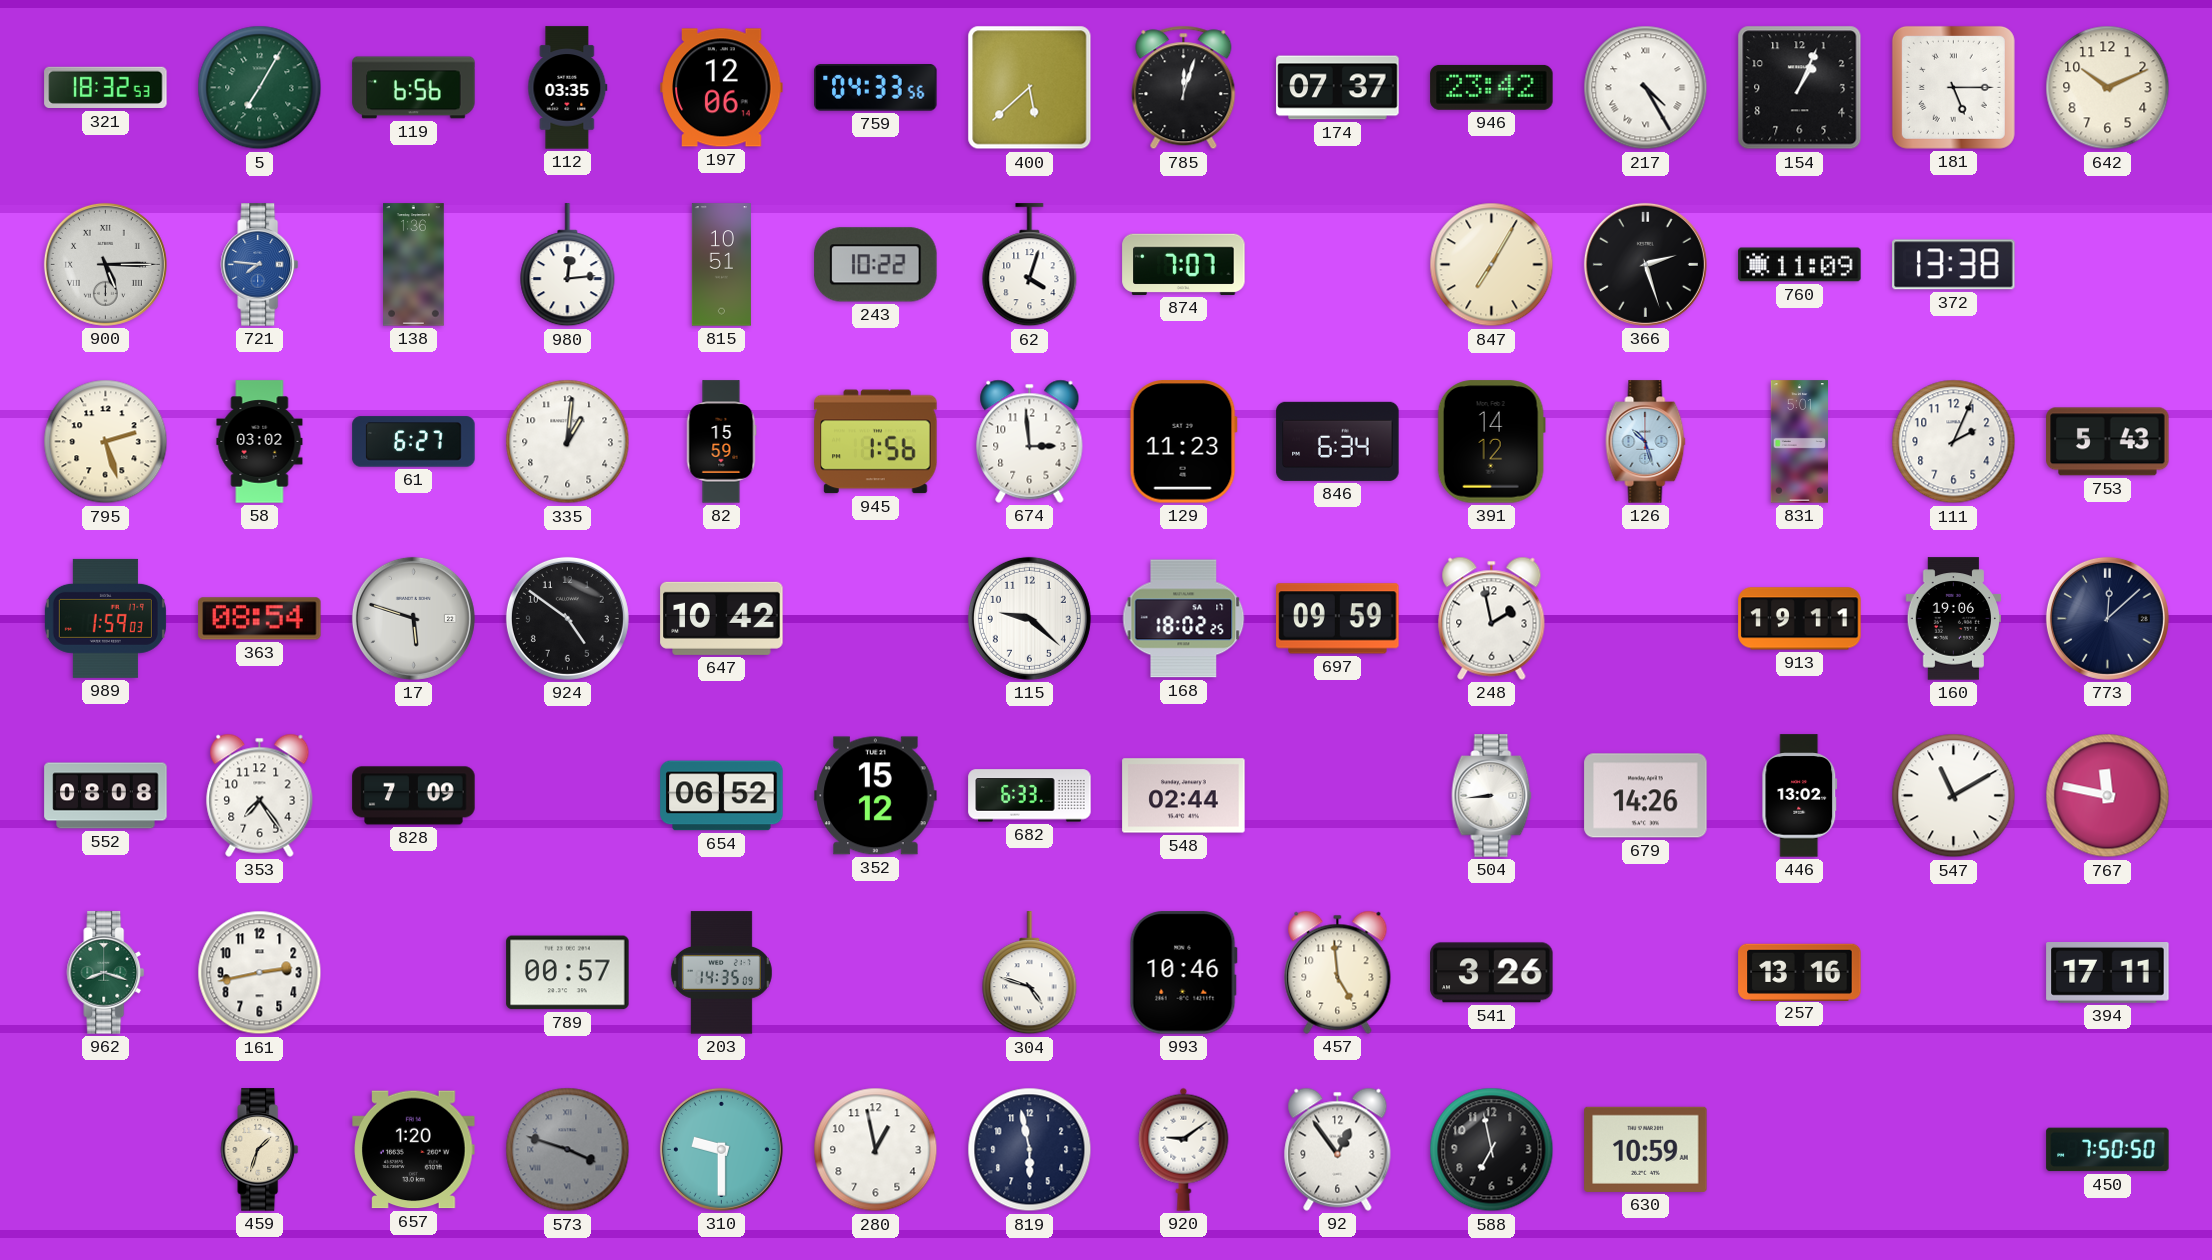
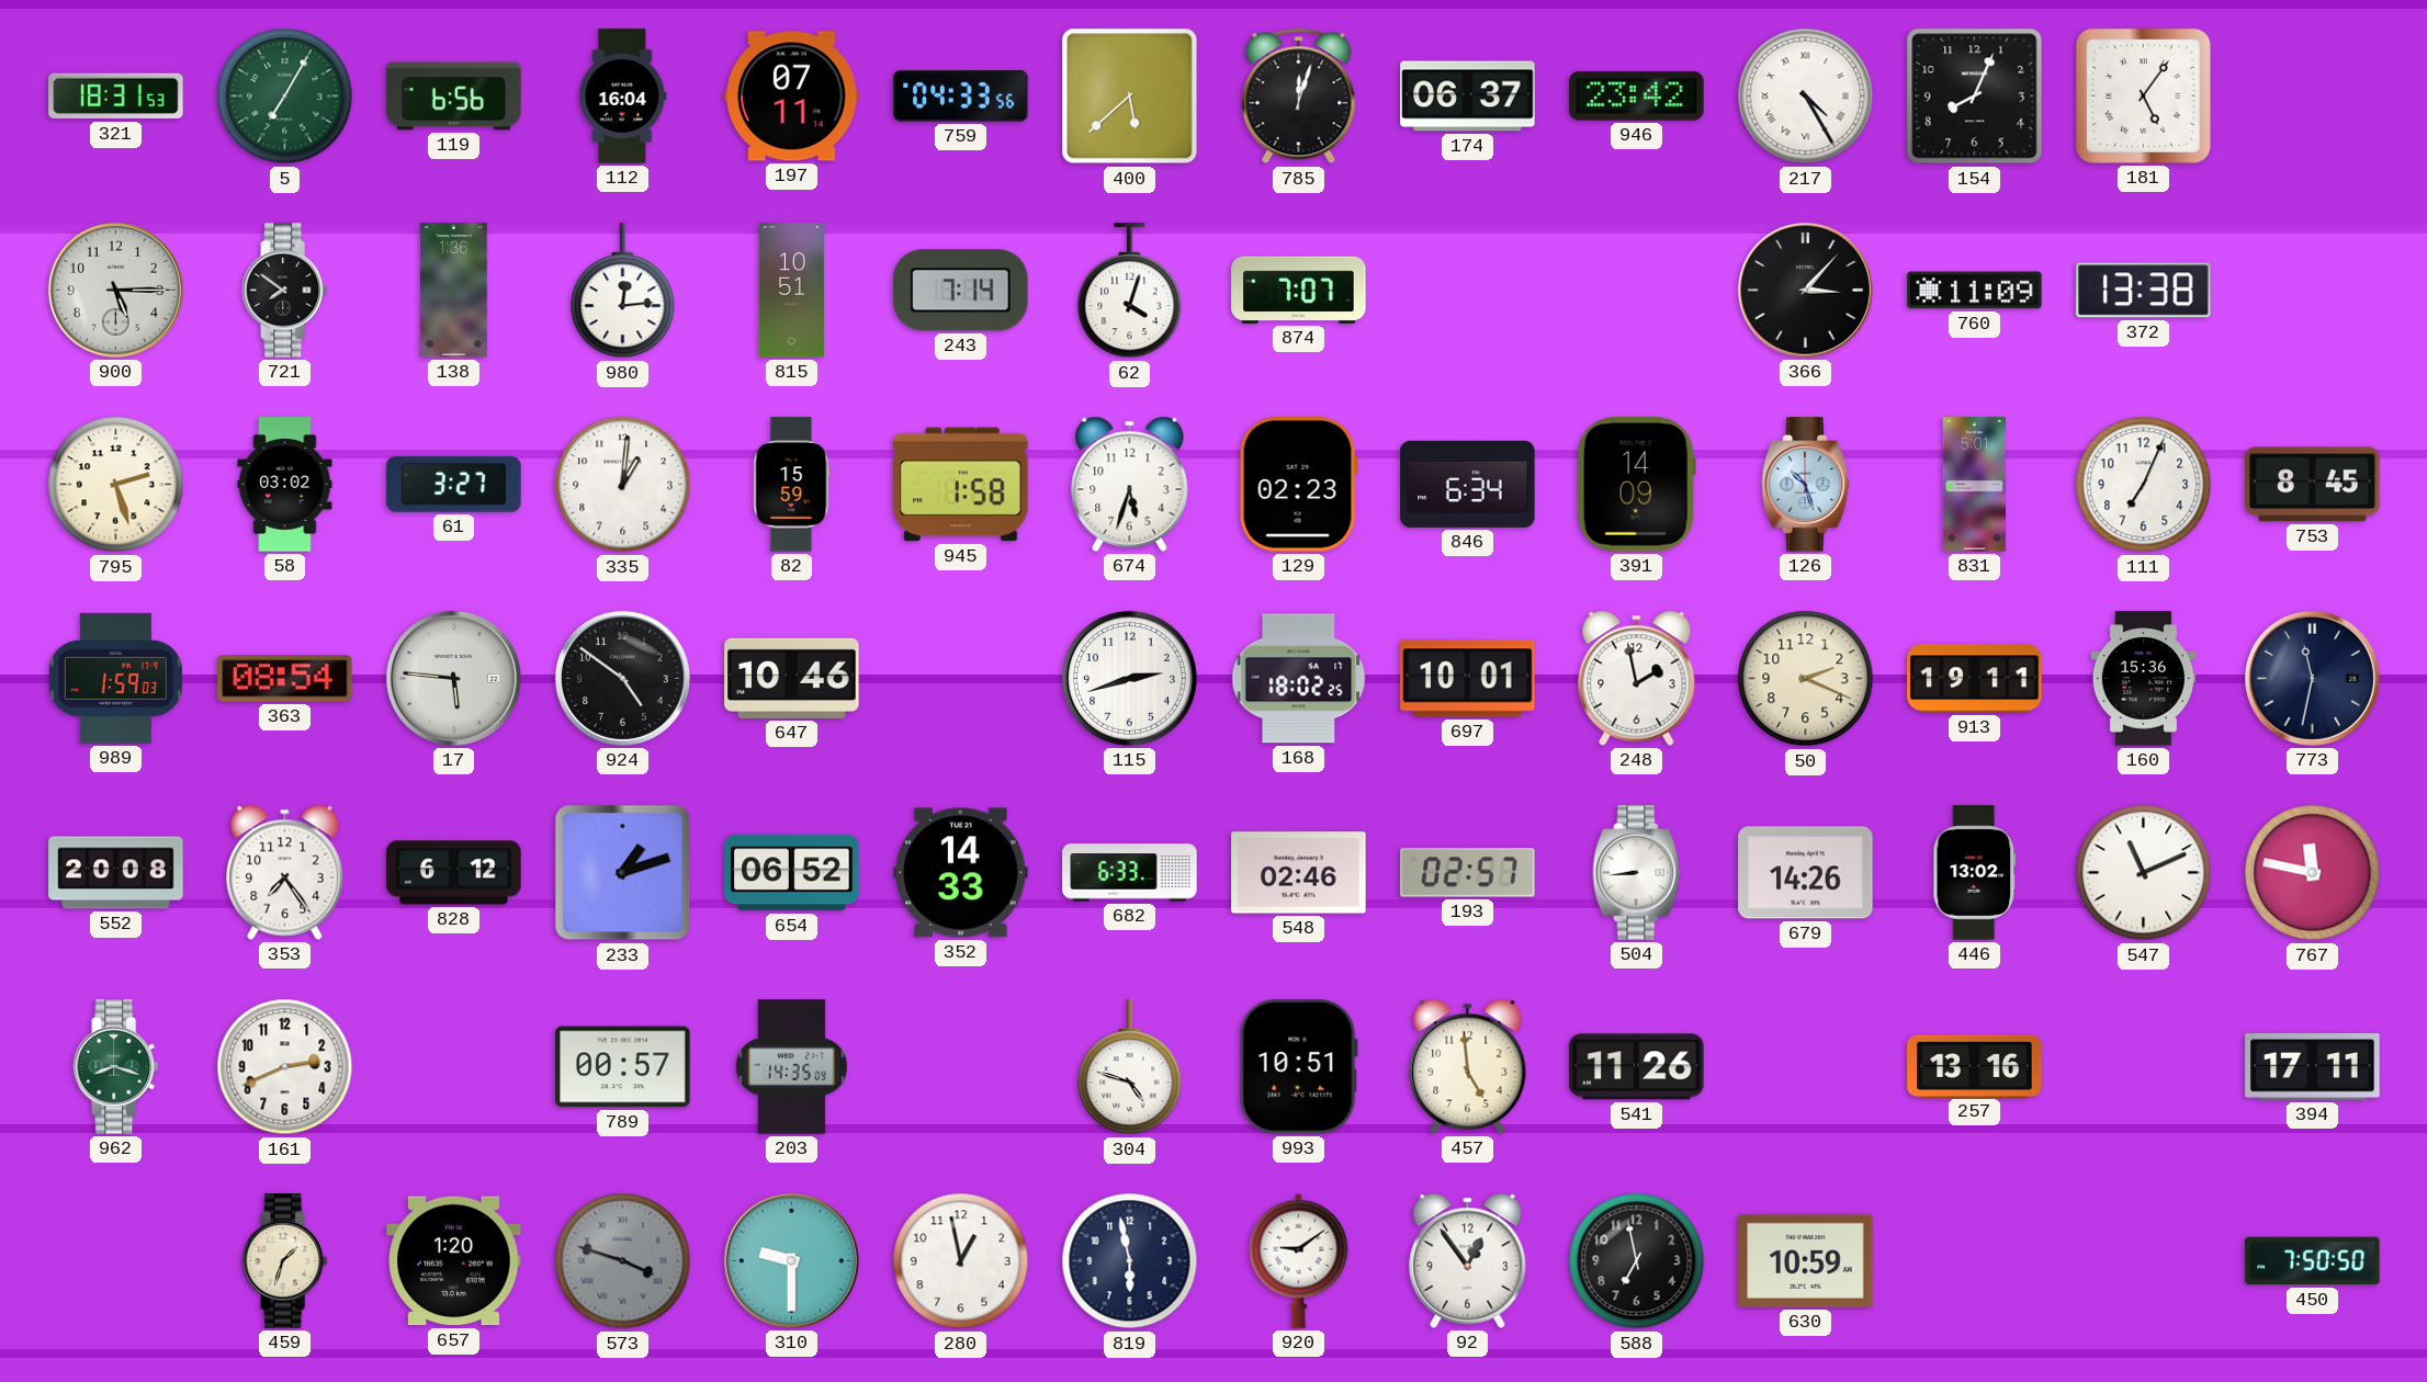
321: 18:32 -> 18:31 (116, 97)
112: 03:35 -> 16:04 (623, 97)
197: 12:06 -> 07:11 (792, 97)
174: 07:37 -> 06:37 (1468, 97)
154: 1:04 -> 8:04 (1975, 97)
181: 5:15 -> 5:06 (2143, 95)
642: 10:11 -> none (2108, 88)
900 numerals: Roman -> Arabic (115, 290)
721: 7:46 -> 7:51 (285, 291)
721 dial: blue -> black (285, 291)
243: 10:22 -> 7:14 (961, 291)
847: 7:05 -> none (1492, 265)
366: 2:27 -> 3:07 (1805, 290)
61: 6:27 -> 3:27 (454, 485)
945: 1:56 -> 1:58 (961, 485)
674: 2:59 -> 5:33 (1130, 484)
129: 11:23 -> 02:23 (1298, 485)
391: 14:12 -> 14:09 (1636, 485)
111: 2:04 -> 7:04 (2144, 485)
753: 5:43 -> 8:45 (2313, 485)
17: 5:48 -> 5:46 (453, 678)
647: 10:42 -> 10:46 (792, 678)
115: 9:22 -> 2:42 (1129, 678)
697: 09:59 -> 10:01 (1468, 679)
50: none -> 2:19 (1806, 679)
160: 19:06 -> 15:36 (2143, 679)
773: 12:08 -> 11:32 (2312, 678)
552: 08:08 -> 20:08 (116, 873)
828: 7:09 -> 6:12 (454, 873)
233: none -> 1:12 (623, 873)
352: 15:12 -> 14:33 (961, 873)
548: 02:44 -> 02:46 (1299, 873)
193: none -> 02:57 (1468, 873)
547: 11:10 -> 11:11 (2144, 873)
161: 2:43 -> 2:41 (285, 1067)
993: 10:46 -> 10:51 (1298, 1067)
541: 3:26 -> 11:26 (1637, 1067)
